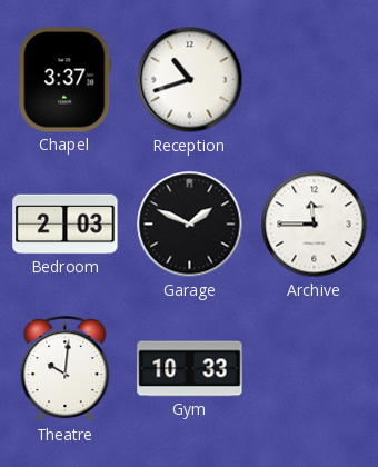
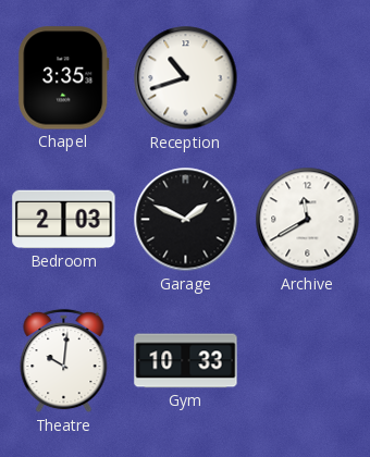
Chapel: 3:37 -> 3:35 (64, 78)
Archive: 11:45 -> 11:40 (308, 220)
